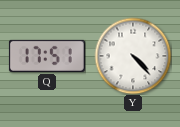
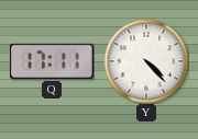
Q: 17:51 -> 17:11 (52, 61)
